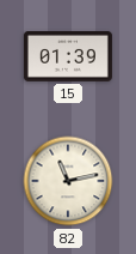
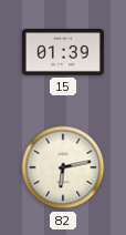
82: 11:13 -> 6:13 (63, 167)
